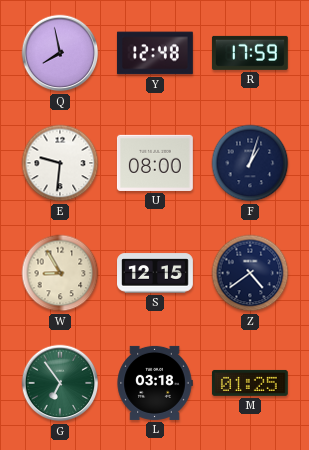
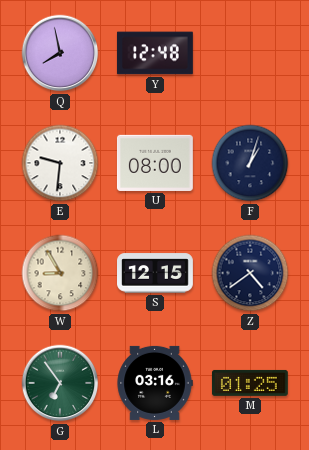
R: 17:59 -> none (250, 53)
L: 03:18 -> 03:16 (155, 383)
